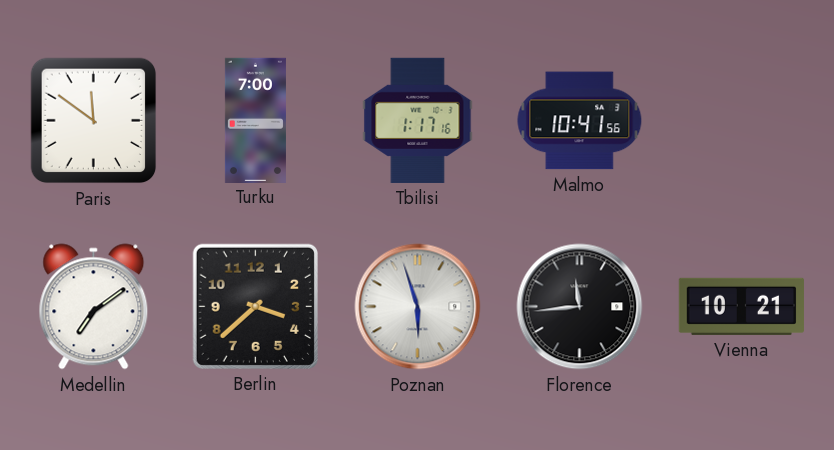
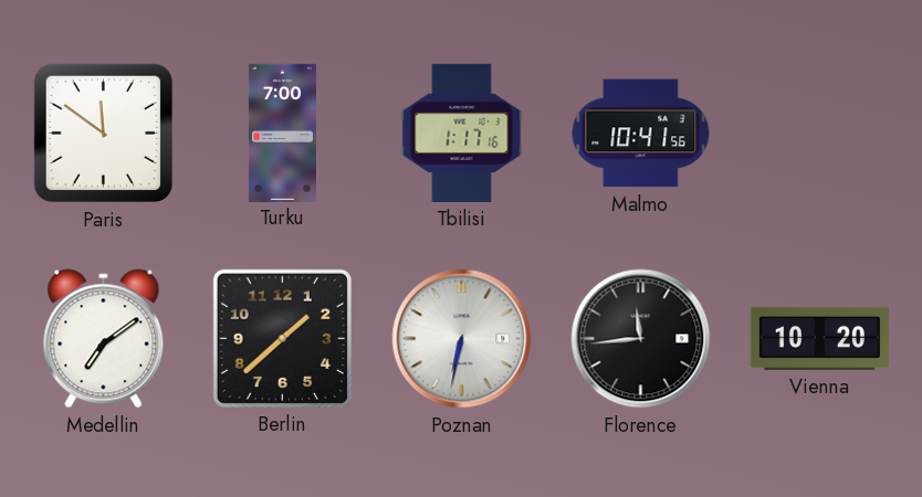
Berlin: 3:38 -> 1:38 (282, 338)
Poznan: 5:57 -> 6:32 (462, 339)
Vienna: 10:21 -> 10:20 (819, 338)
